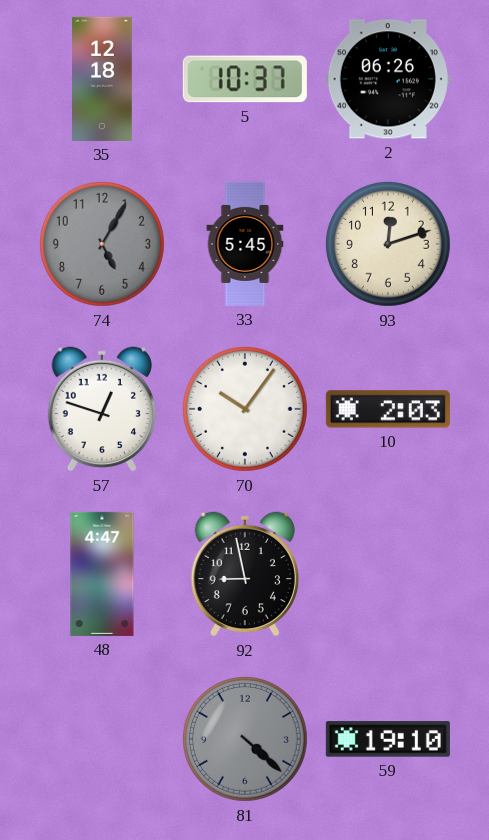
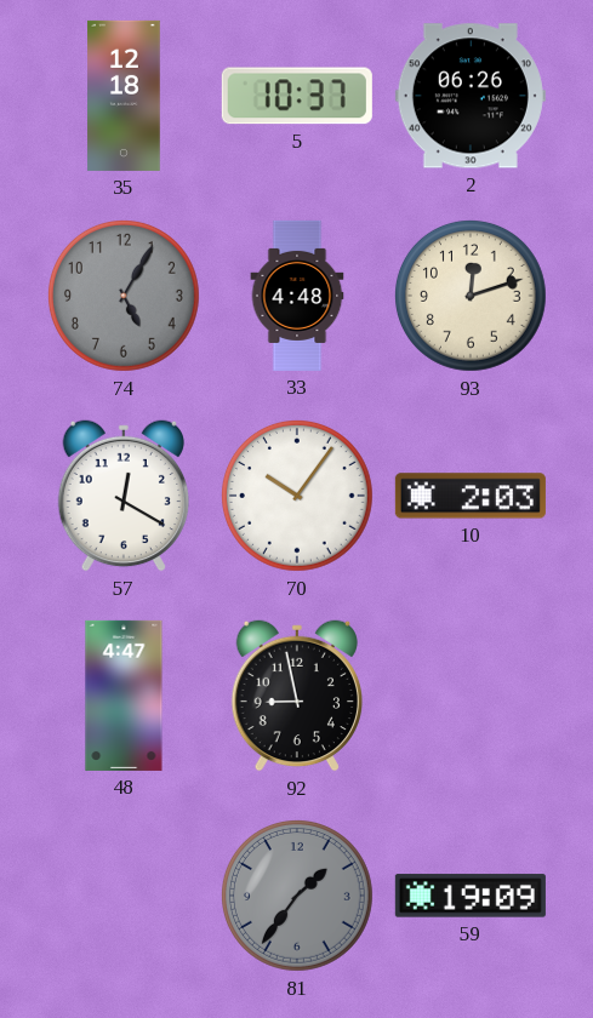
33: 5:45 -> 4:48 (297, 296)
57: 12:48 -> 12:20 (122, 496)
81: 4:22 -> 1:36 (297, 896)
59: 19:10 -> 19:09 (471, 896)
